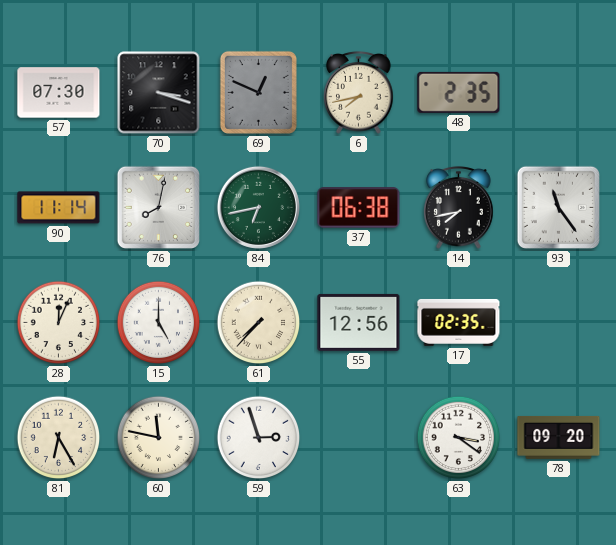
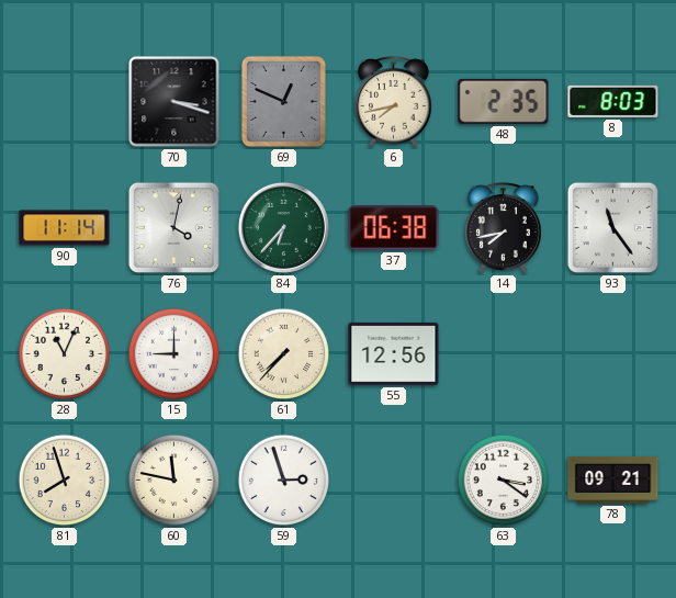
57: 07:30 -> none (59, 93)
8: none -> 8:03 (613, 101)
76: 8:02 -> 4:02 (173, 227)
84: 6:43 -> 6:37 (283, 227)
28: 12:04 -> 11:04 (65, 354)
15: 5:00 -> 9:00 (174, 354)
17: 02:35 -> none (459, 322)
81: 6:25 -> 7:57 (65, 481)
78: 09:20 -> 09:21 (613, 479)
